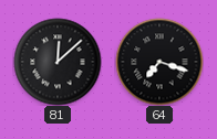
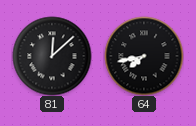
64: 7:18 -> 7:43 (144, 56)
